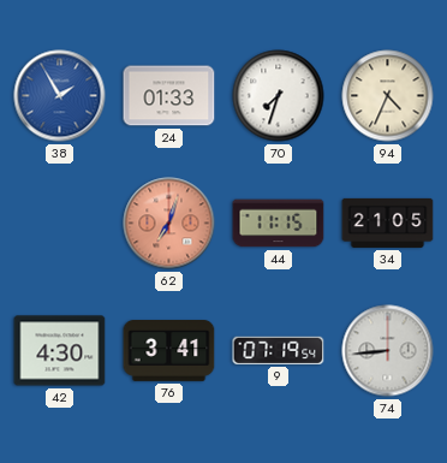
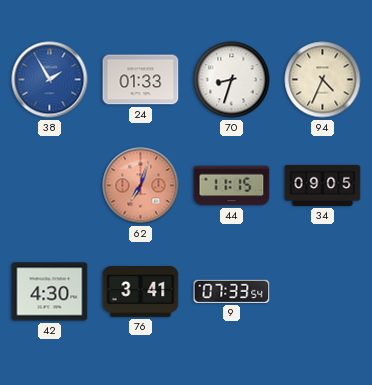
70: 7:33 -> 8:33 (232, 80)
34: 21:05 -> 09:05 (323, 185)
9: 07:19 -> 07:33 (232, 291)
74: 8:44 -> none (388, 351)
